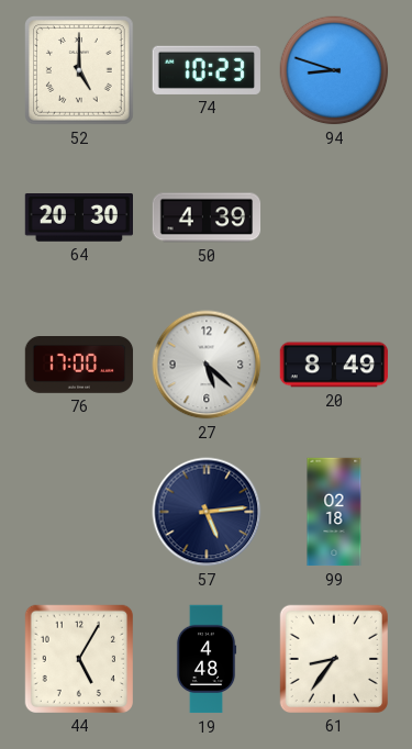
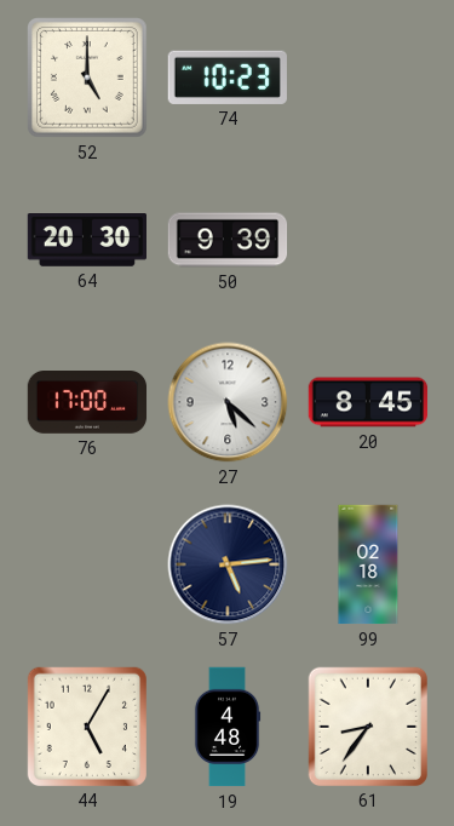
94: 8:48 -> none (334, 70)
50: 4:39 -> 9:39 (228, 240)
20: 8:49 -> 8:45 (368, 402)
